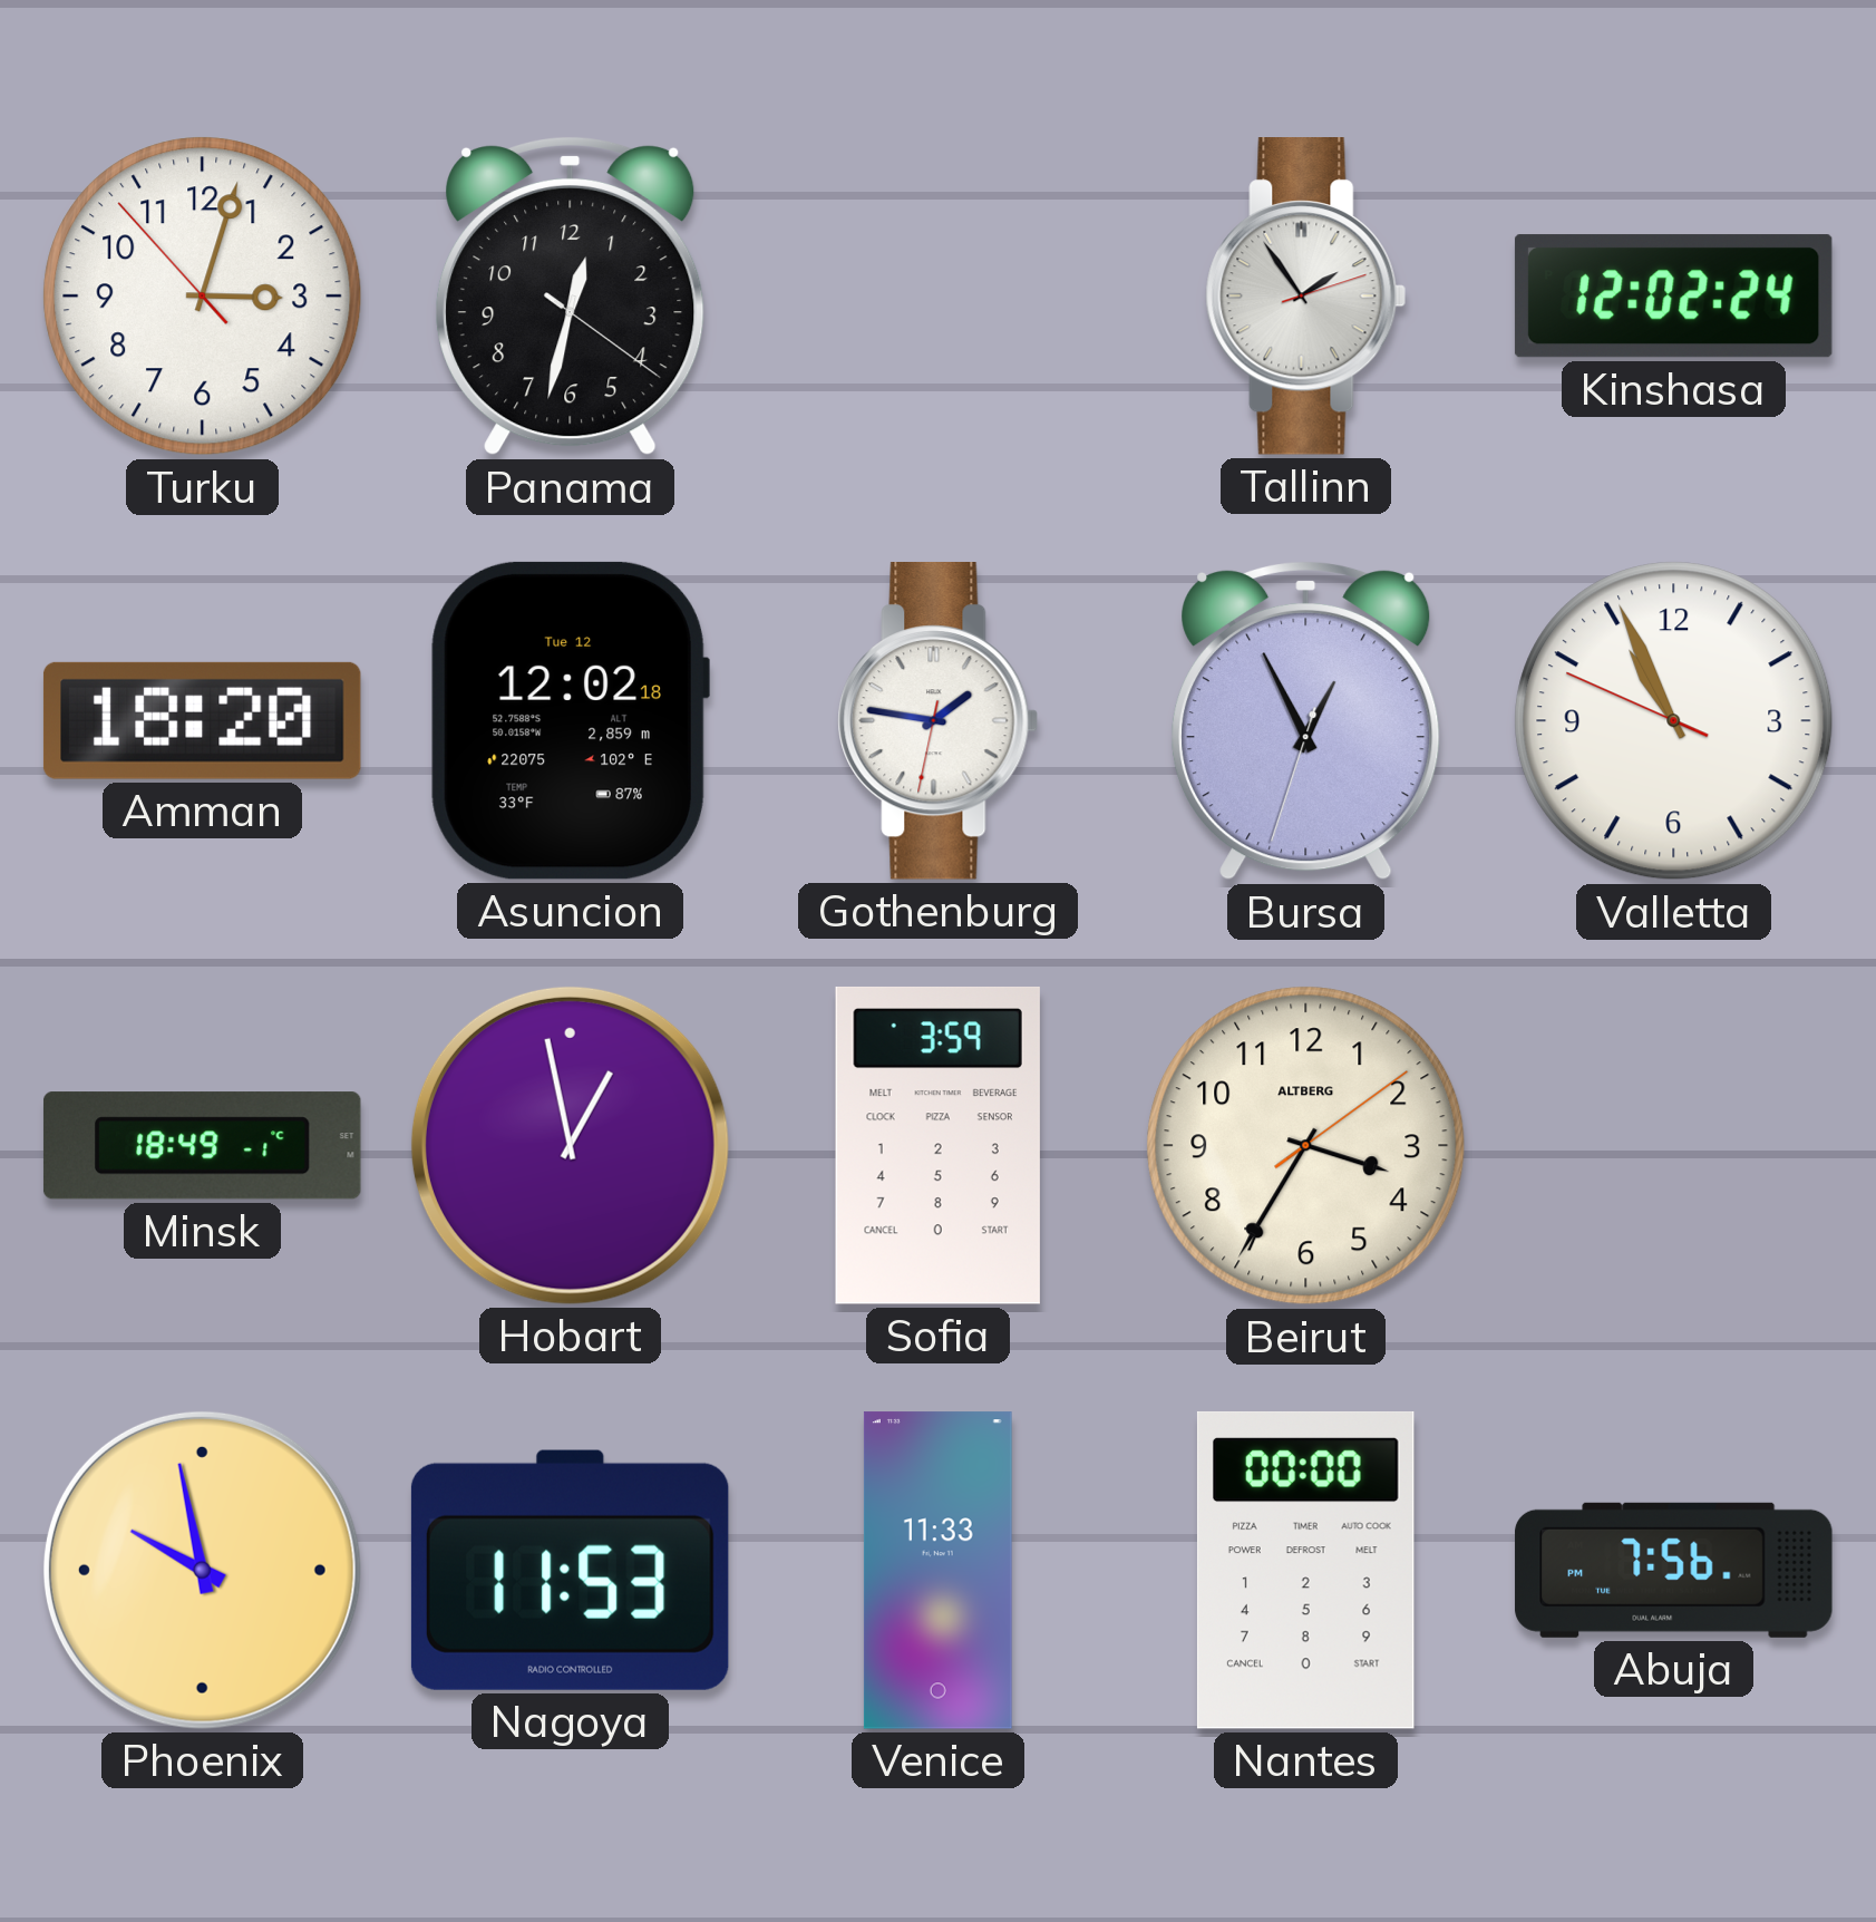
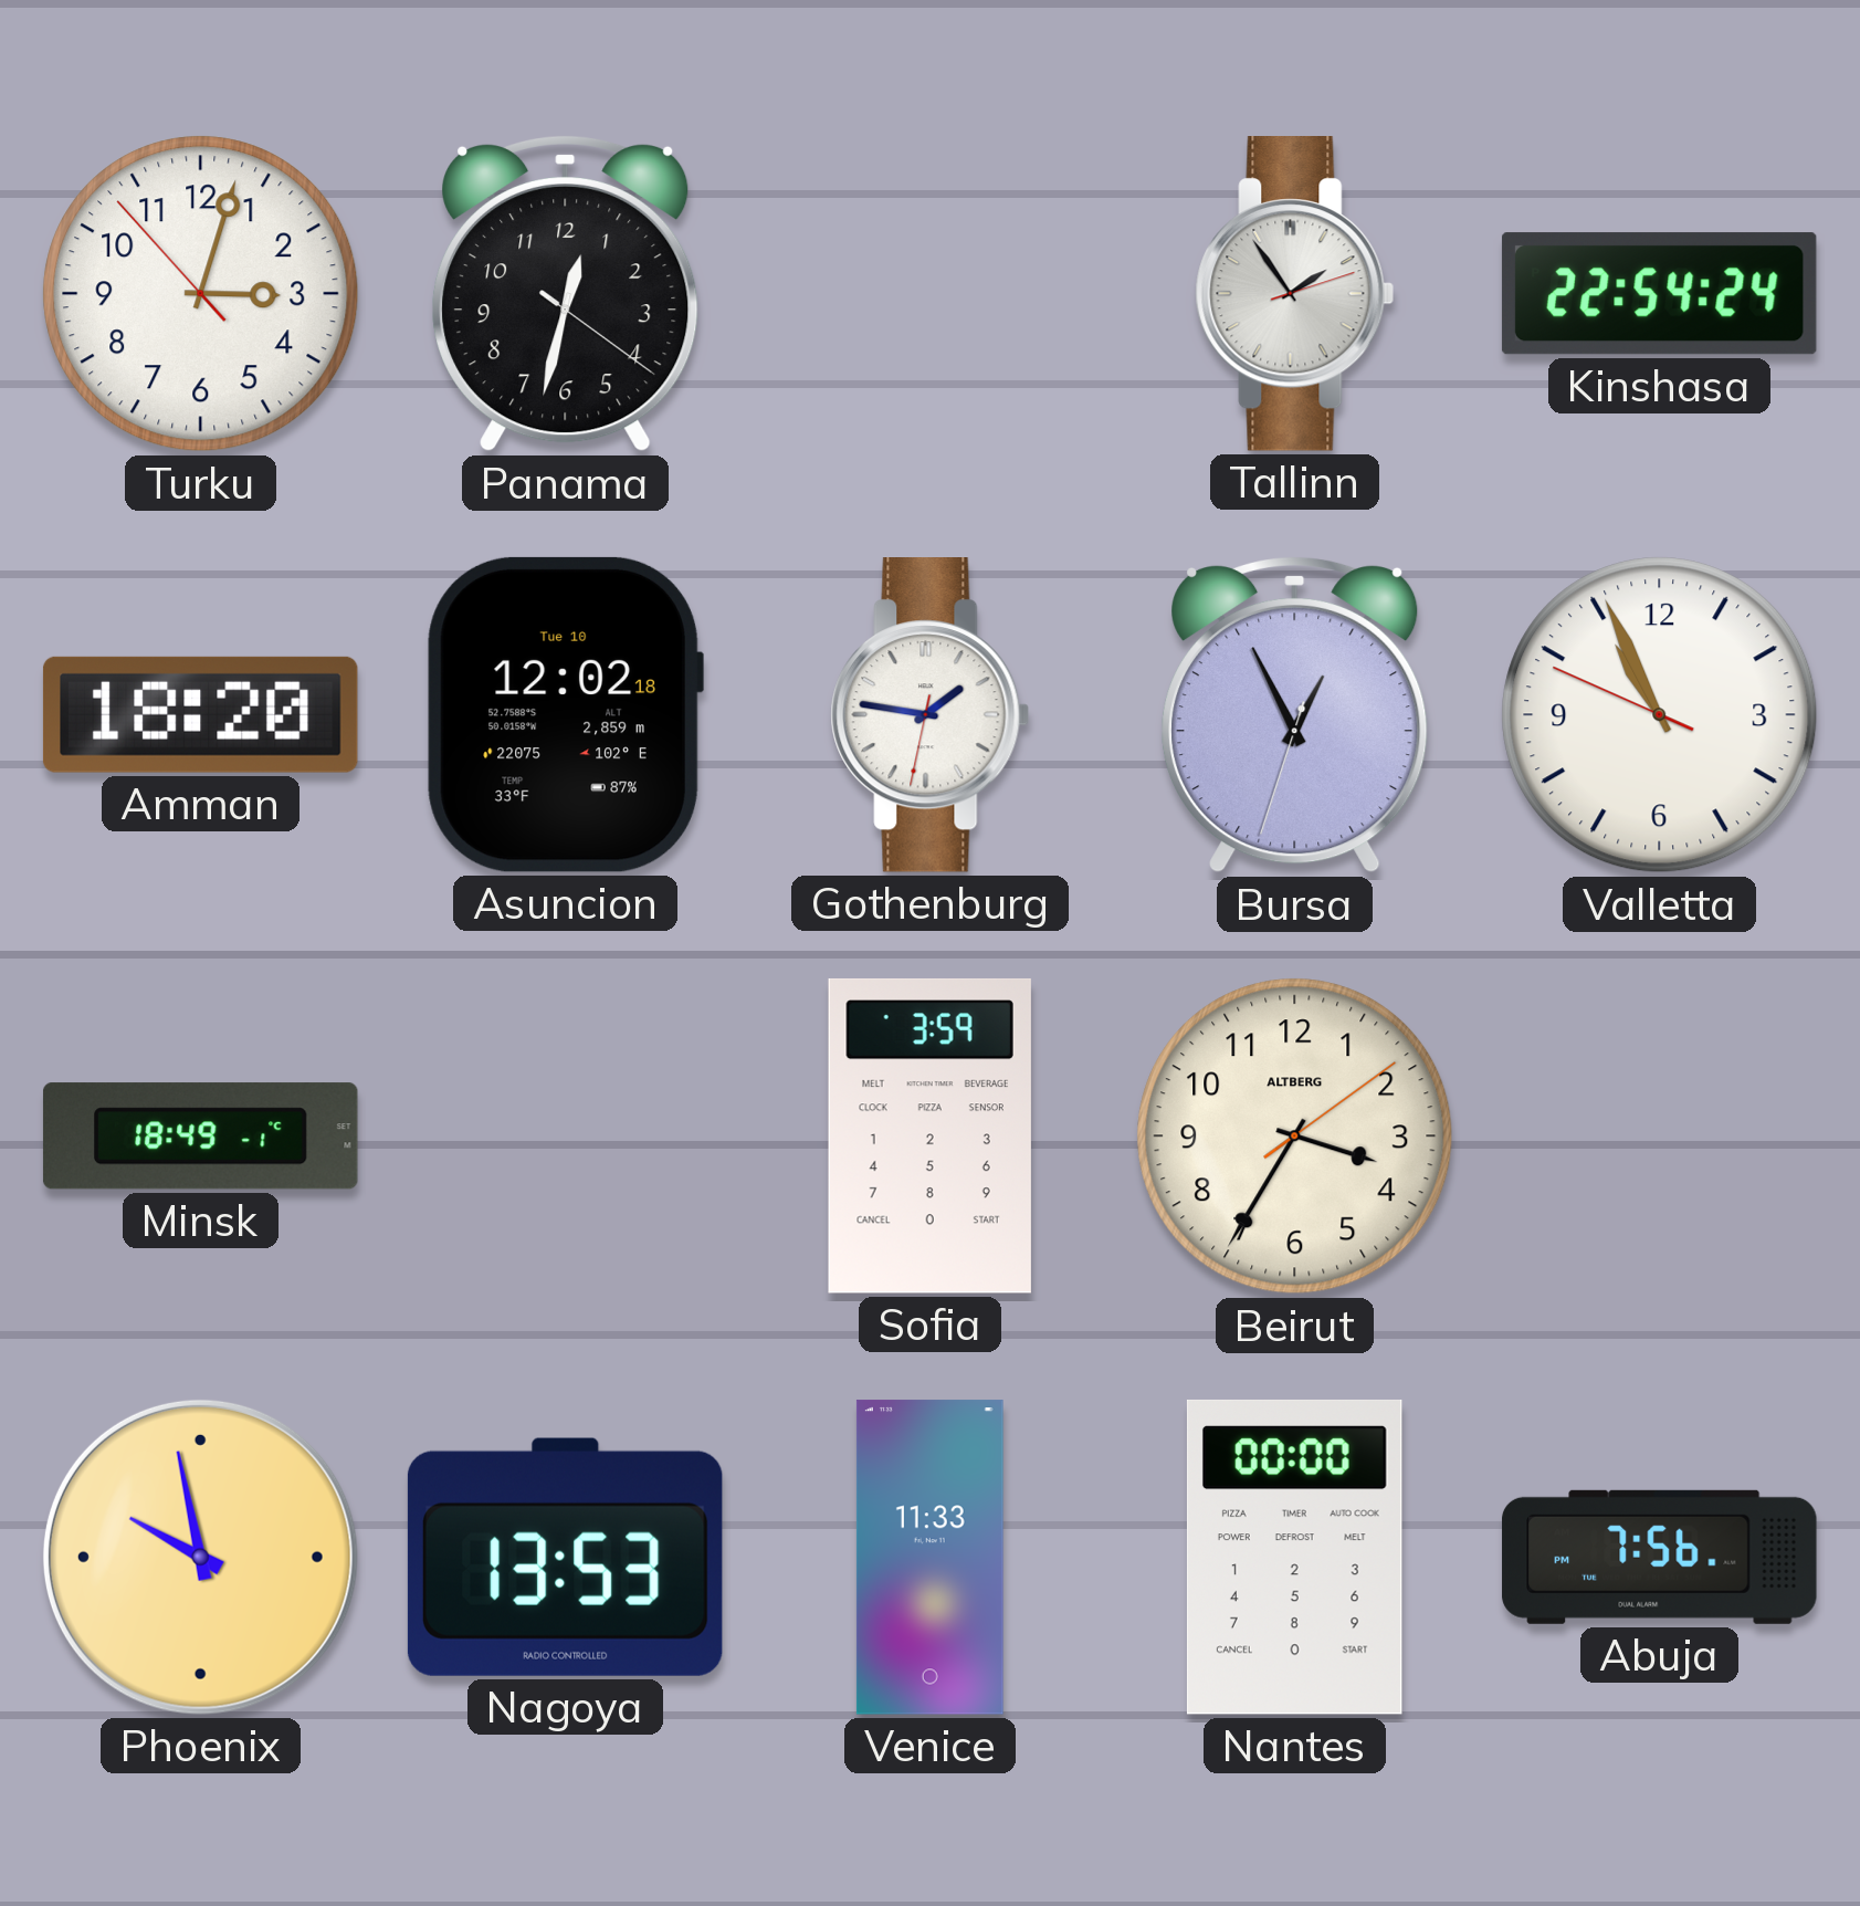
Kinshasa: 12:02 -> 22:54 (1659, 294)
Asuncion date: Tue 12 -> Tue 10 (565, 714)
Hobart: 12:58 -> none (570, 1145)
Nagoya: 11:53 -> 13:53 (565, 1557)
